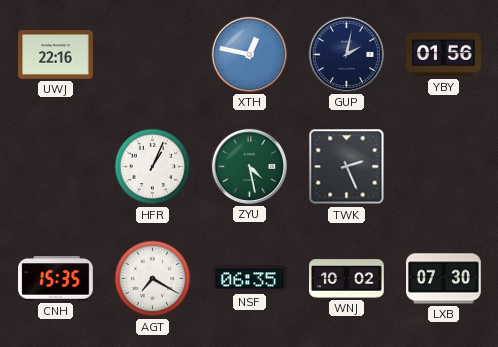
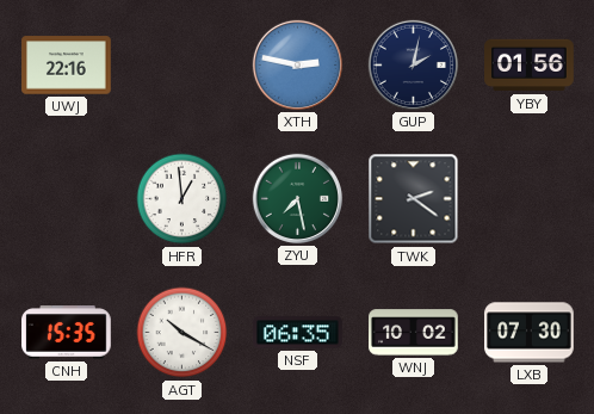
XTH: 12:47 -> 2:47 (297, 64)
HFR: 1:04 -> 12:59 (182, 199)
ZYU: 4:28 -> 7:28 (297, 198)
TWK: 2:26 -> 2:21 (414, 199)
AGT: 7:20 -> 10:20 (182, 333)
